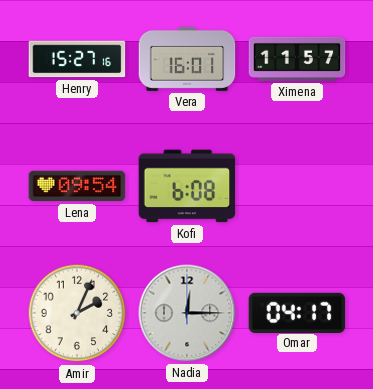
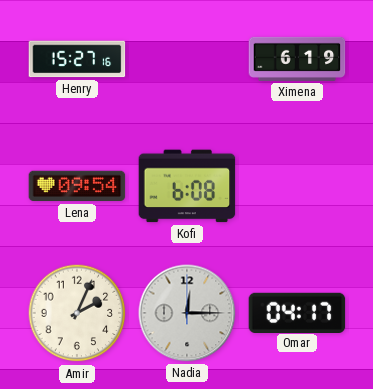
Vera: 16:01 -> none (187, 59)
Ximena: 11:57 -> 6:19 (297, 59)
